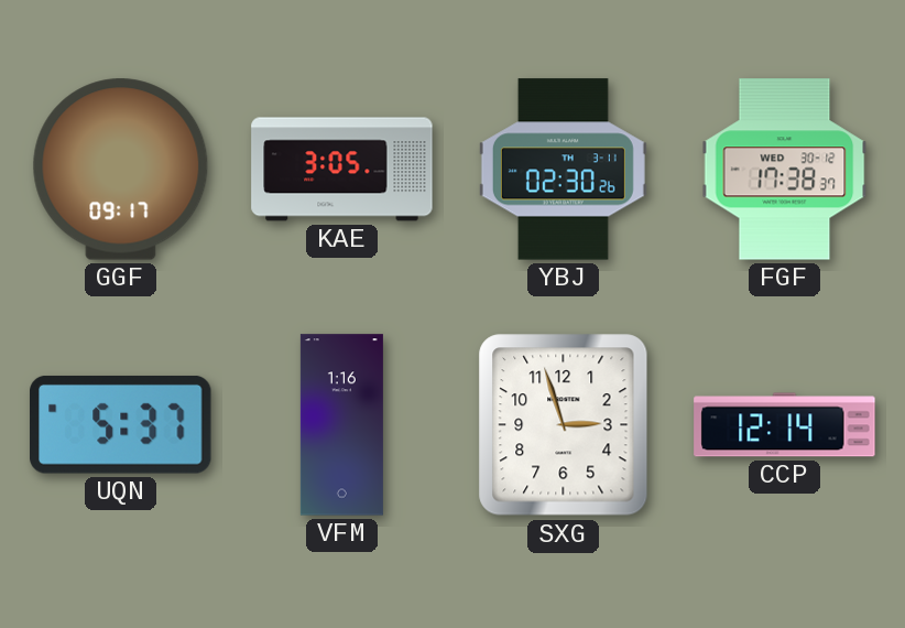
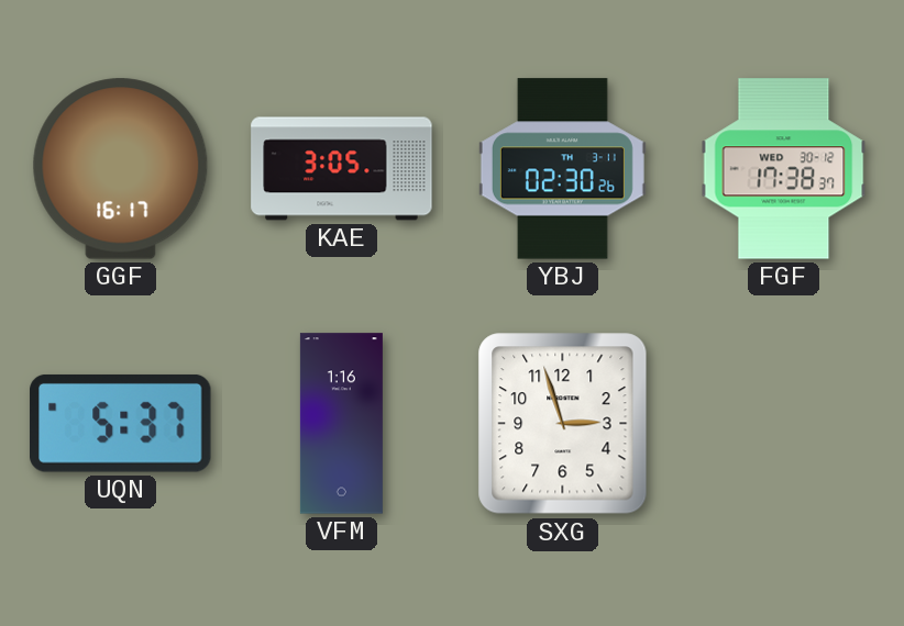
GGF: 09:17 -> 16:17 (121, 169)
CCP: 12:14 -> none (785, 425)
